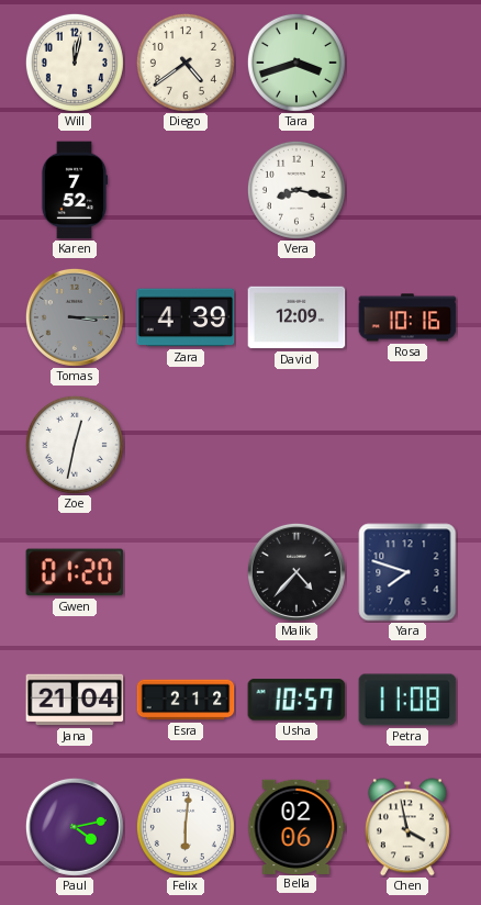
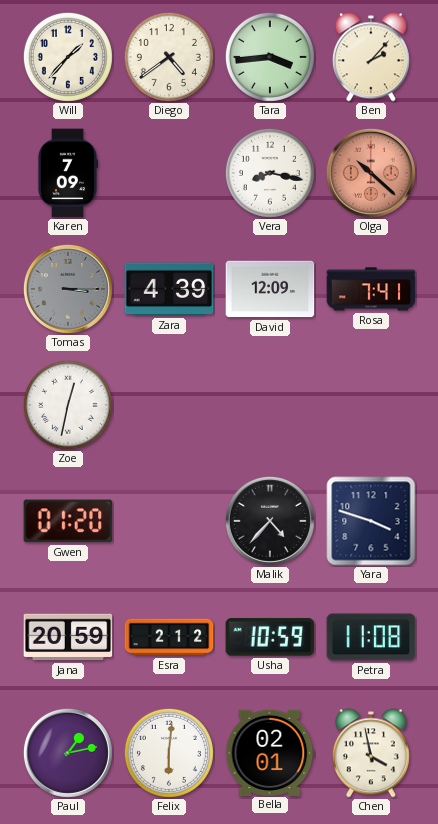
Will: 12:02 -> 1:37 (68, 57)
Tara: 3:42 -> 3:44 (270, 57)
Ben: none -> 2:07 (371, 57)
Karen: 7:52 -> 7:09 (67, 173)
Olga: none -> 10:22 (371, 173)
Rosa: 10:16 -> 7:41 (371, 289)
Yara: 7:48 -> 3:48 (371, 521)
Jana: 21:04 -> 20:59 (68, 637)
Usha: 10:57 -> 10:59 (270, 637)
Paul: 4:13 -> 1:13 (68, 753)
Bella: 02:06 -> 02:01 (270, 752)
